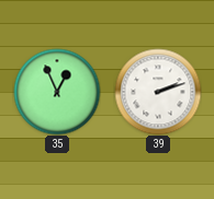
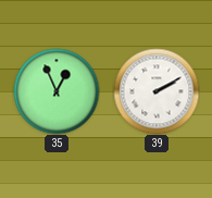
39: 2:12 -> 2:10 (157, 91)
